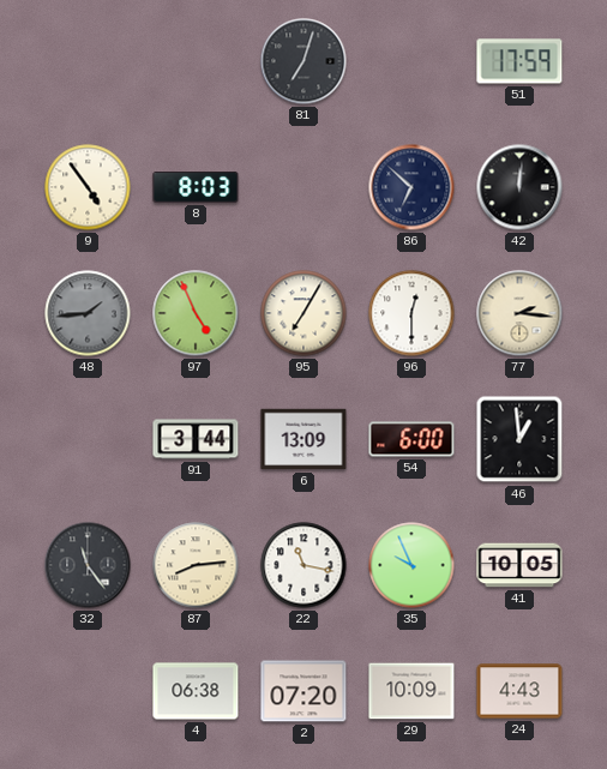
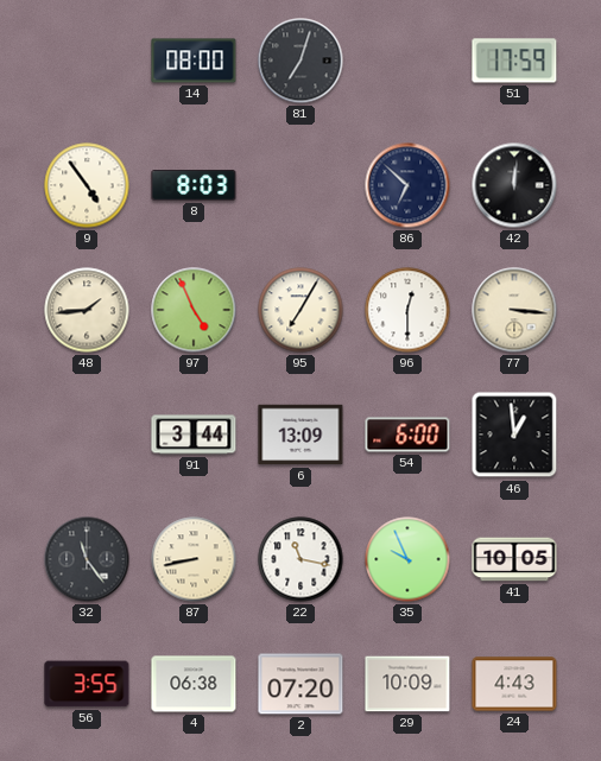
14: none -> 08:00 (194, 61)
48 dial: grey -> cream (87, 310)
77: 2:16 -> 3:16 (514, 310)
87: 8:14 -> 8:43 (194, 559)
56: none -> 3:55 (87, 684)
